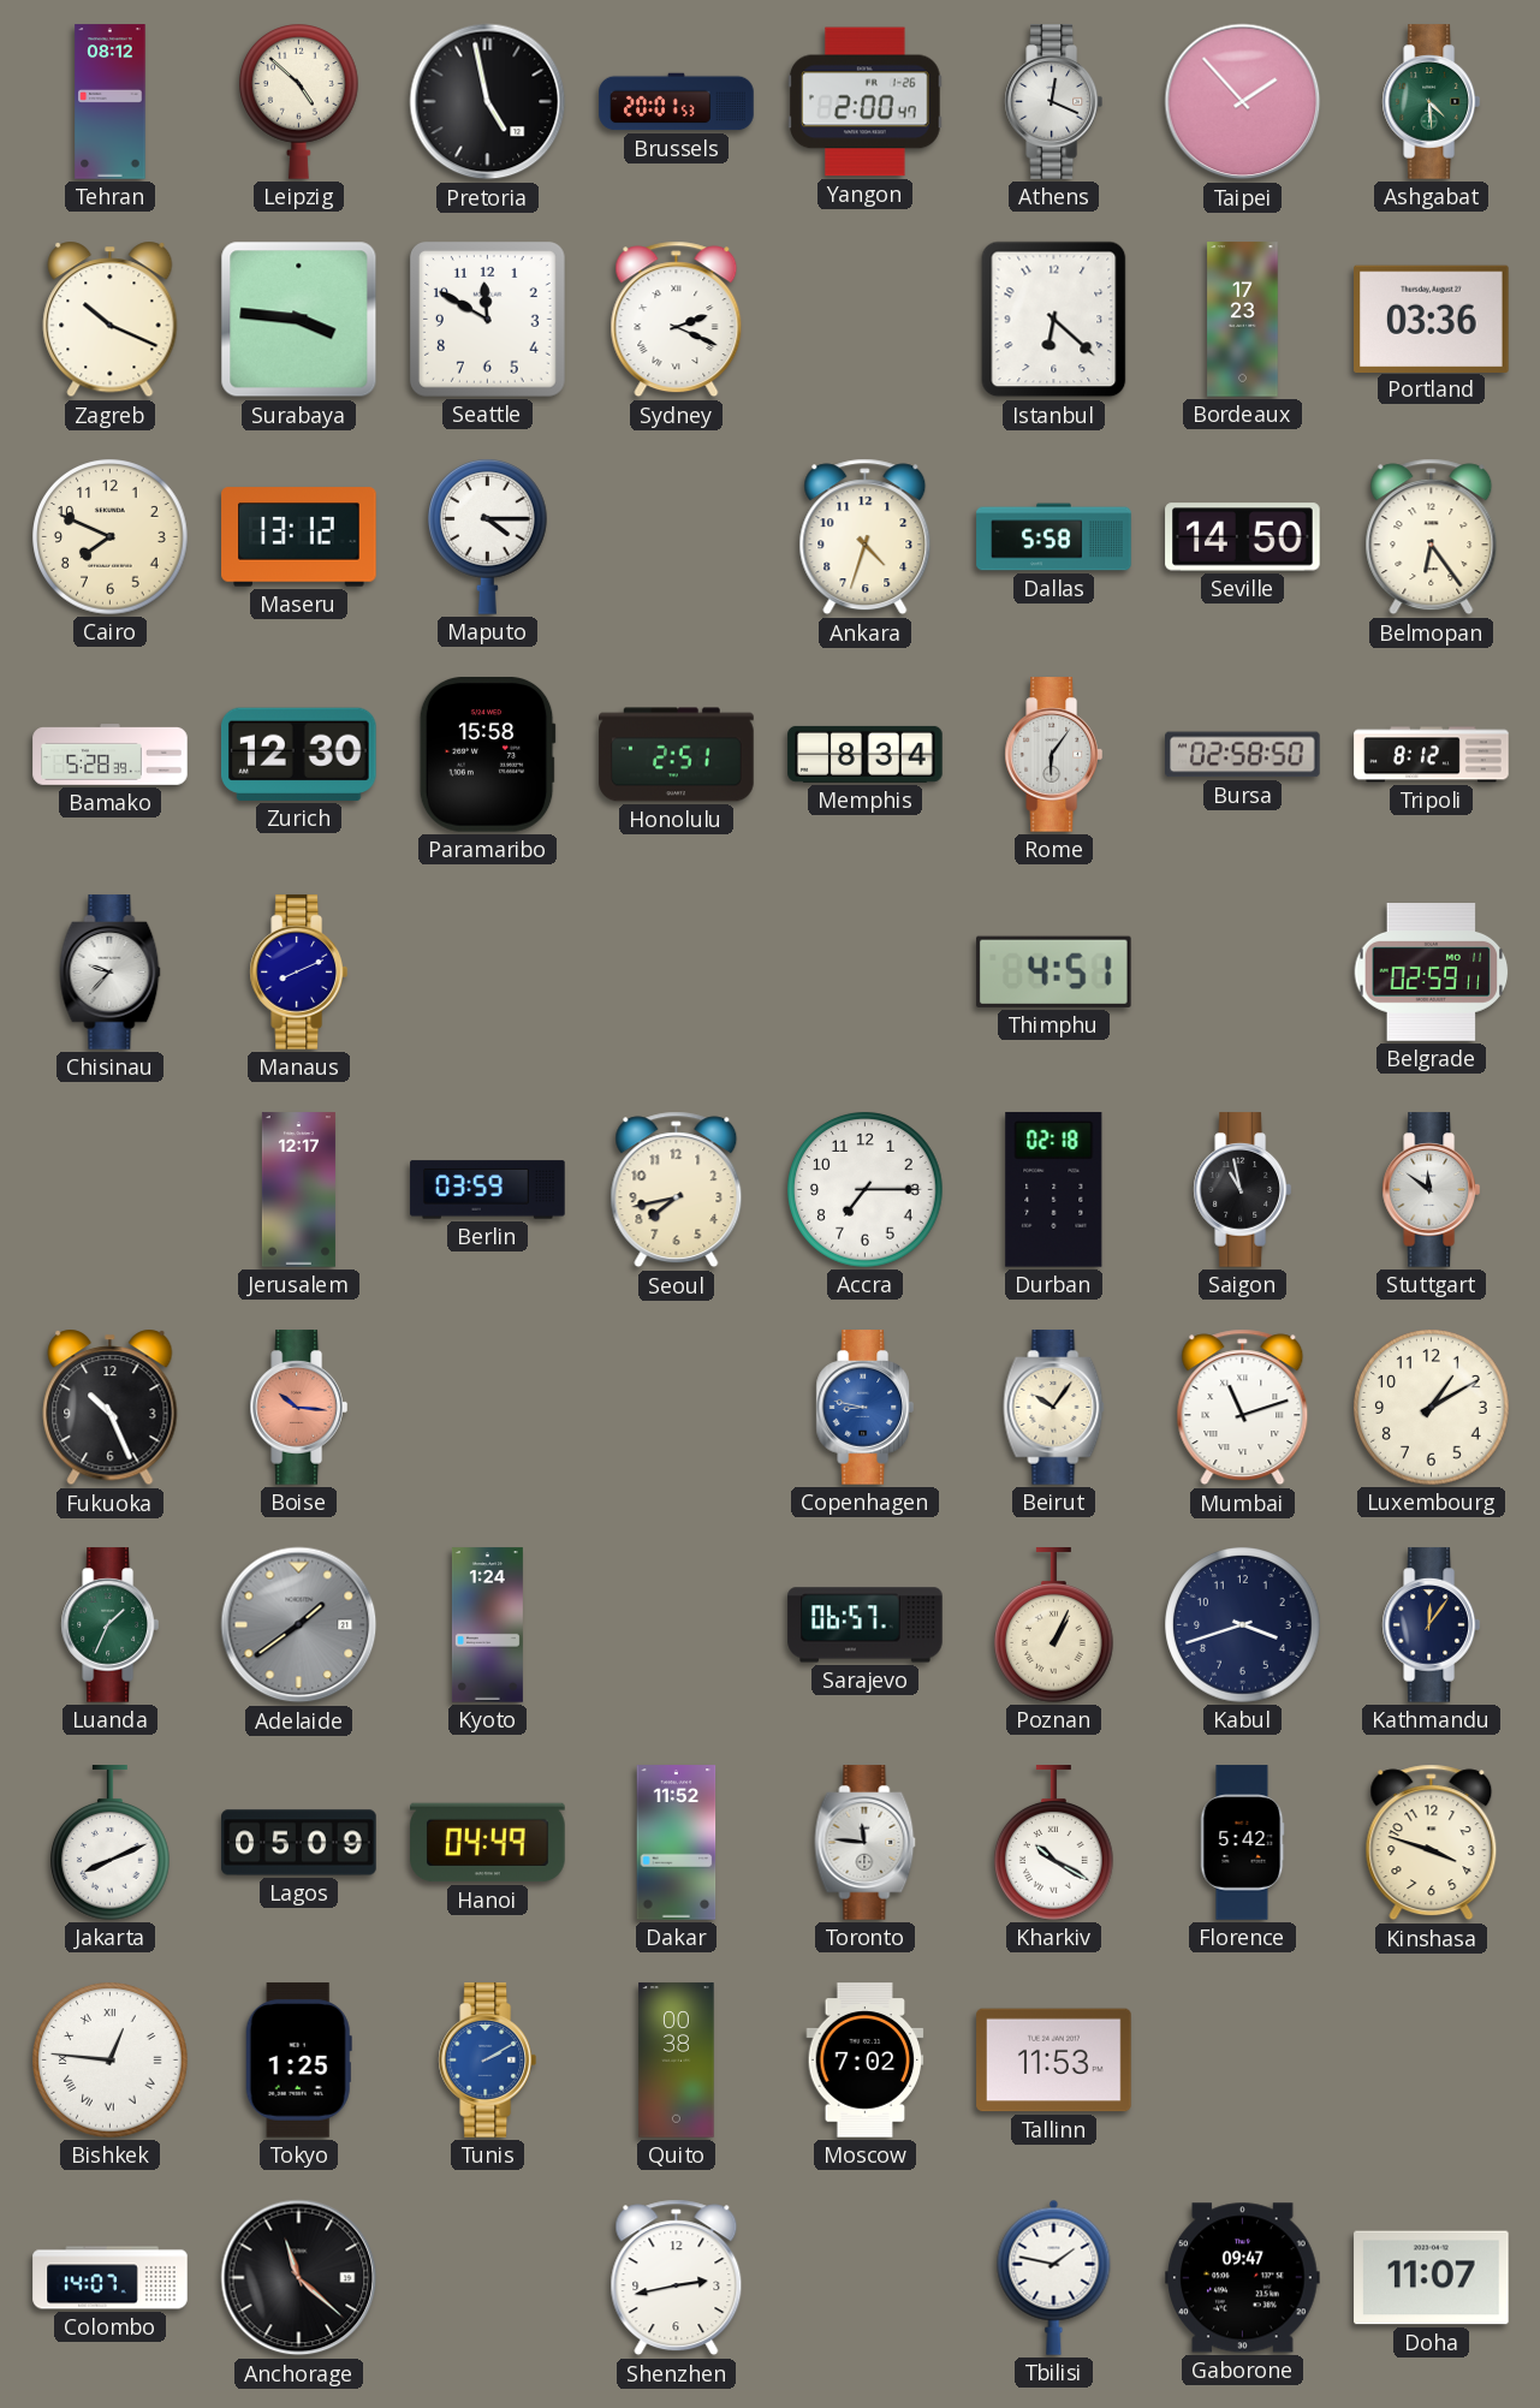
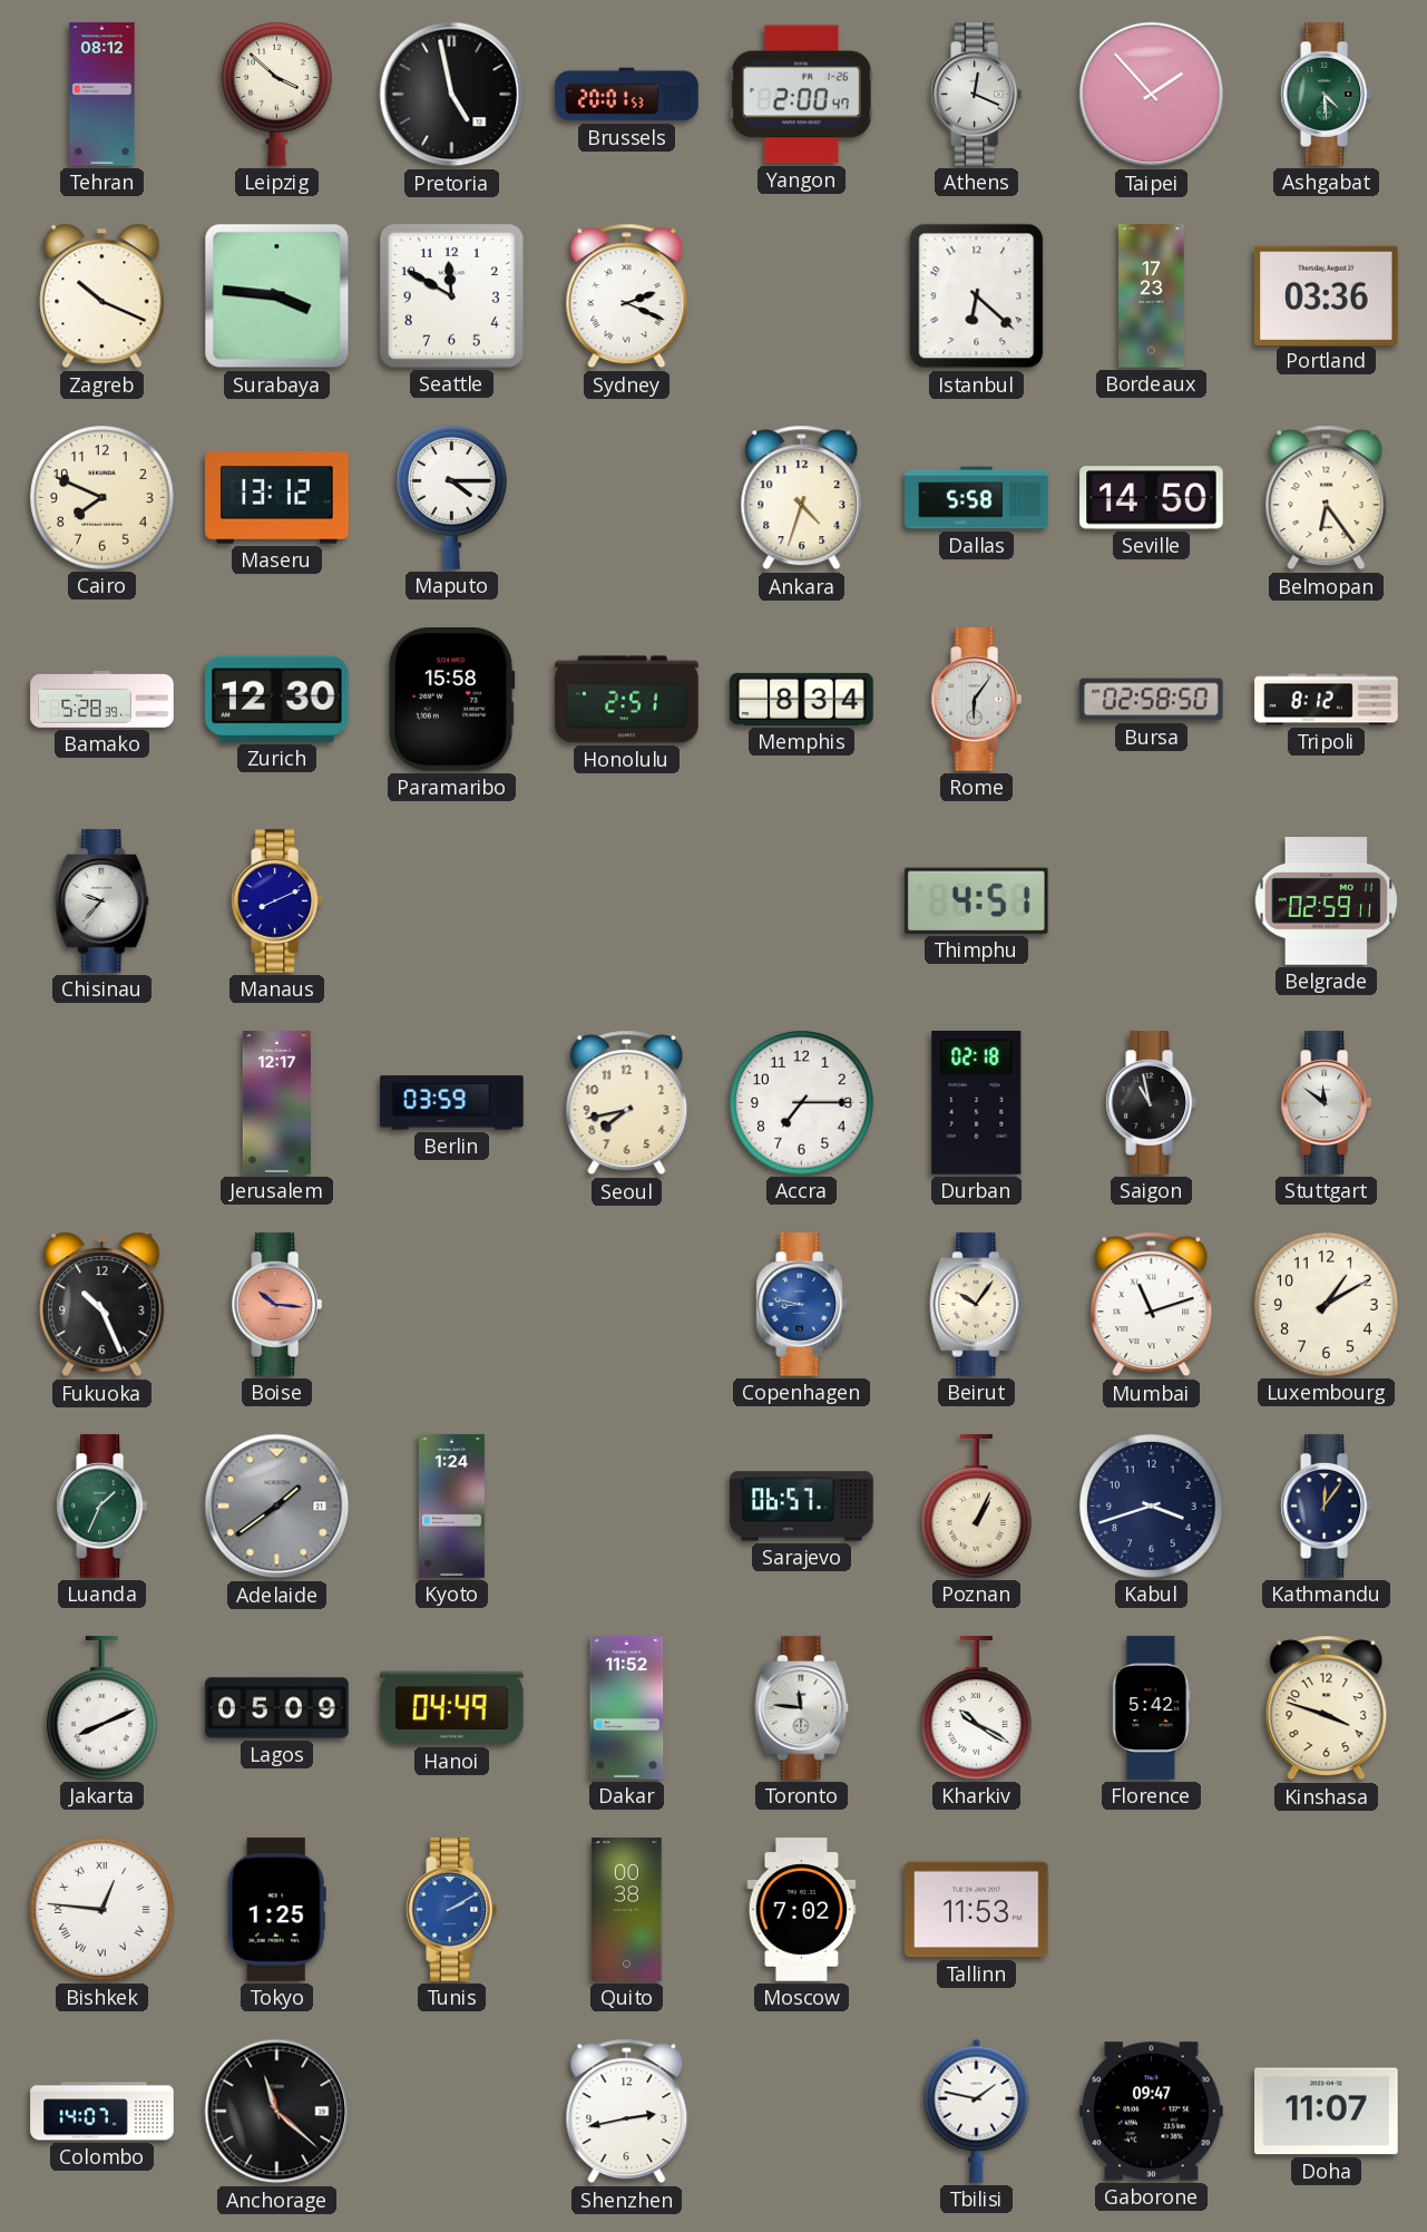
Leipzig: 4:52 -> 3:52 (277, 95)
